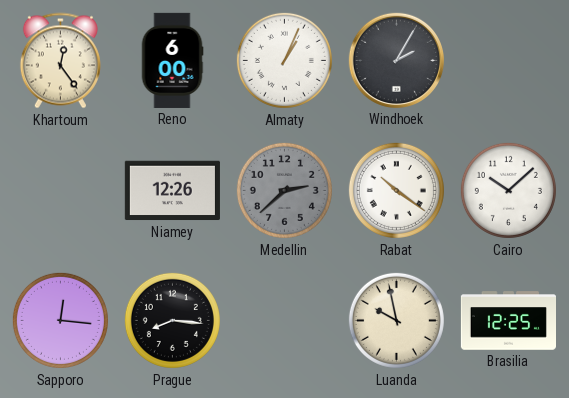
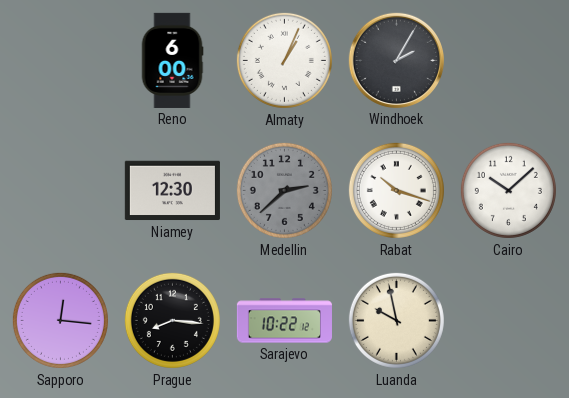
Khartoum: 12:24 -> none (60, 61)
Niamey: 12:26 -> 12:30 (172, 191)
Rabat: 10:21 -> 10:18 (396, 190)
Sarajevo: none -> 10:22 (284, 321)
Brasilia: 12:25 -> none (508, 321)
